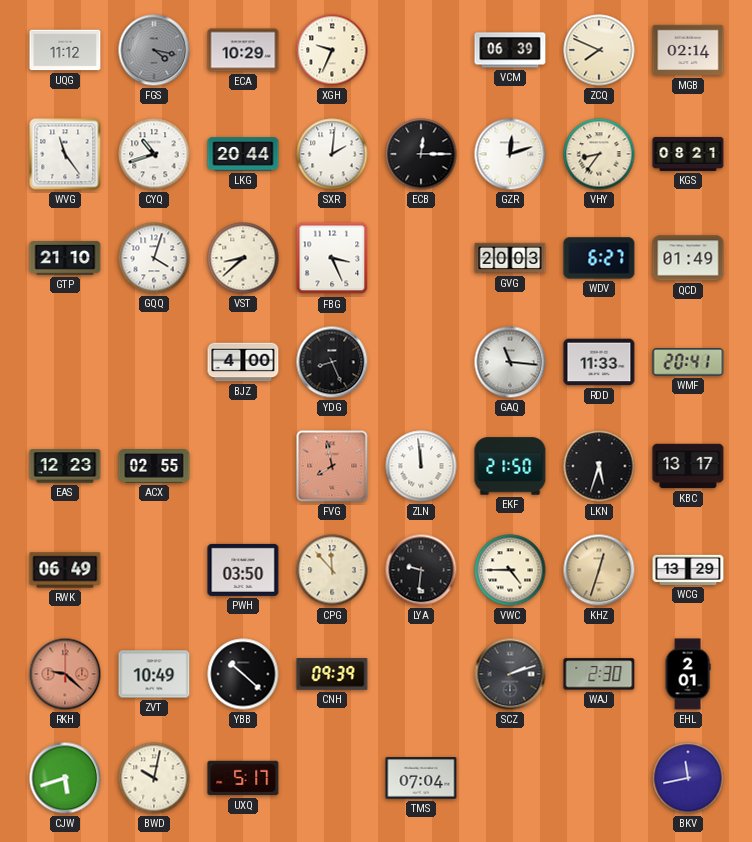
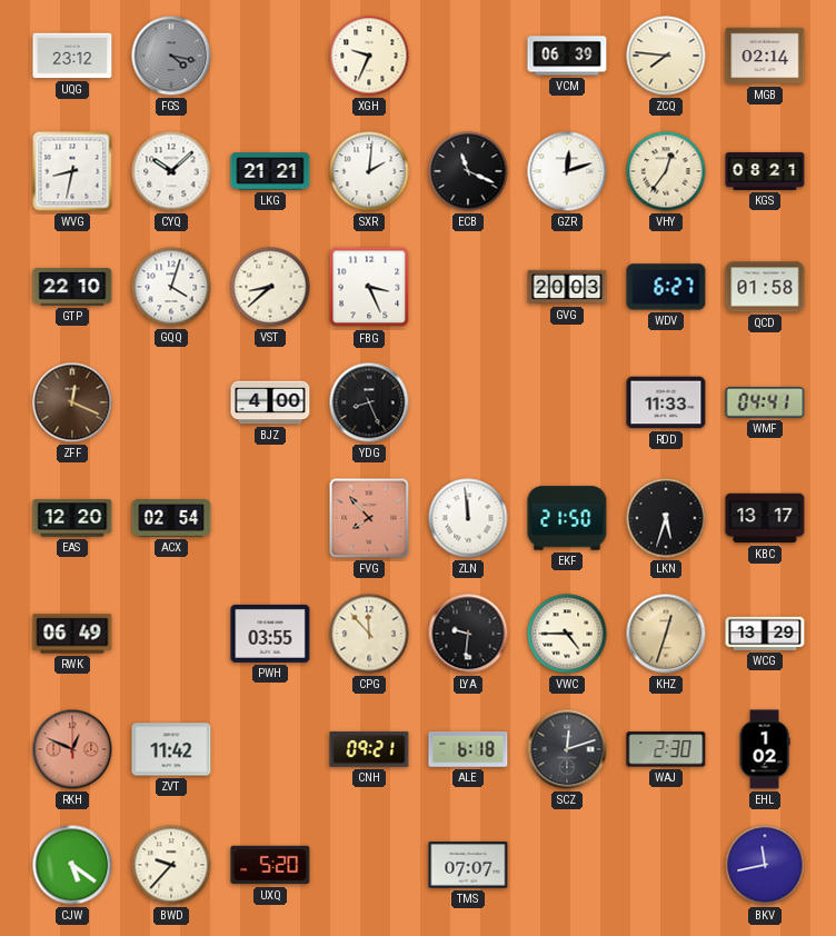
UQG: 11:12 -> 23:12 (72, 56)
ECA: 10:29 -> none (243, 50)
ZCQ: 7:49 -> 7:46 (666, 56)
WVG: 11:24 -> 8:32 (72, 171)
CYQ: 10:42 -> 10:08 (171, 171)
LKG: 20:44 -> 21:21 (270, 171)
ECB: 12:15 -> 11:19 (468, 171)
VHY: 8:36 -> 12:36 (666, 171)
GTP: 21:10 -> 22:10 (72, 287)
QCD: 01:49 -> 01:58 (765, 287)
ZFF: none -> 12:19 (72, 402)
GAQ: 11:16 -> none (510, 362)
WMF: 20:41 -> 04:41 (765, 402)
EAS: 12:23 -> 12:20 (72, 518)
ACX: 02:55 -> 02:54 (171, 519)
FVG: 7:58 -> 7:53 (369, 518)
PWH: 03:50 -> 03:55 (270, 634)
RKH: 9:22 -> 12:49 (72, 749)
ZVT: 10:49 -> 11:42 (171, 749)
YBB: 10:22 -> none (243, 674)
CNH: 09:39 -> 09:21 (369, 749)
ALE: none -> 6:18 (468, 750)
SCZ: 2:12 -> 12:12 (567, 749)
EHL: 2:01 -> 1:02 (765, 749)
CJW: 5:42 -> 5:21 (72, 865)
BWD: 10:02 -> 9:37 (171, 865)
UXQ: 5:17 -> 5:20 (270, 865)
TMS: 07:04 -> 07:07 (468, 865)
